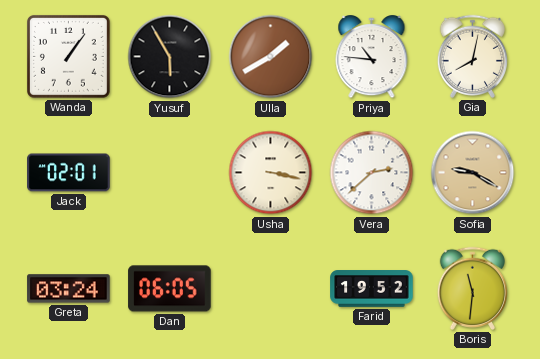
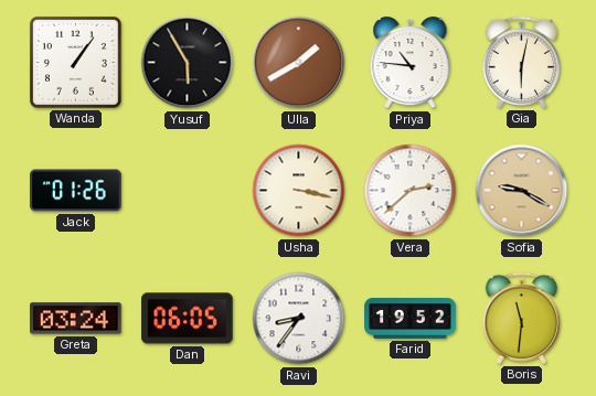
Gia: 8:02 -> 6:02 (521, 62)
Jack: 02:01 -> 01:26 (76, 191)
Ravi: none -> 8:36 (299, 319)
